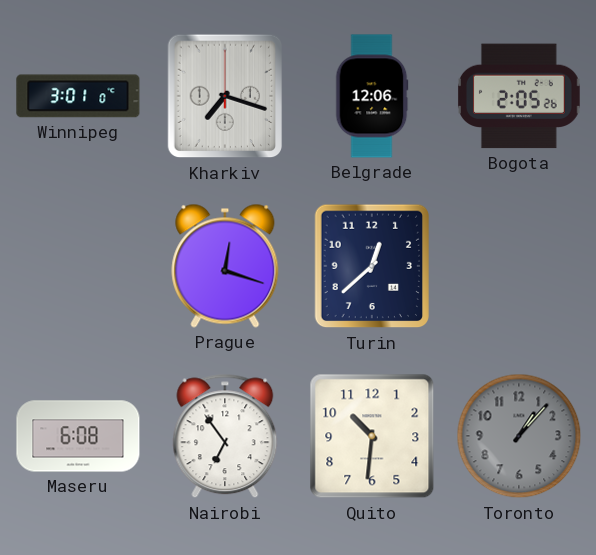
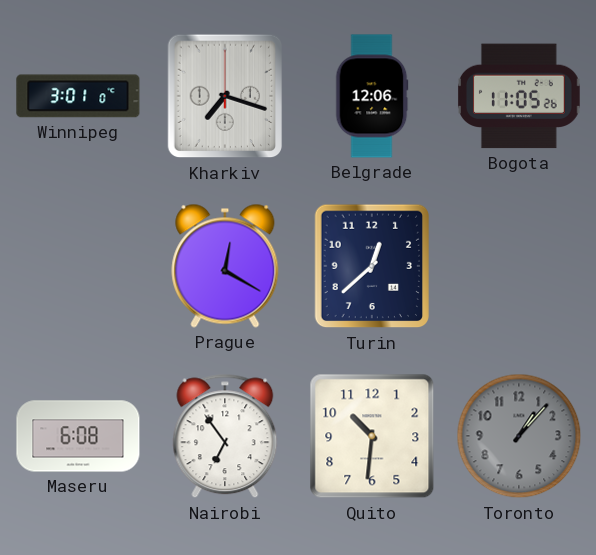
Bogota: 2:05 -> 11:05 (520, 96)
Prague: 12:18 -> 12:20 (225, 266)
